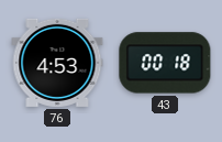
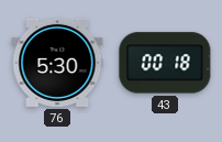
76: 4:53 -> 5:30 (57, 63)
